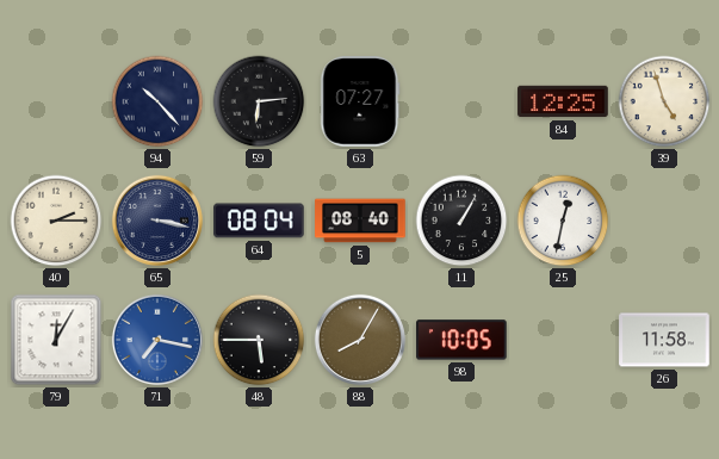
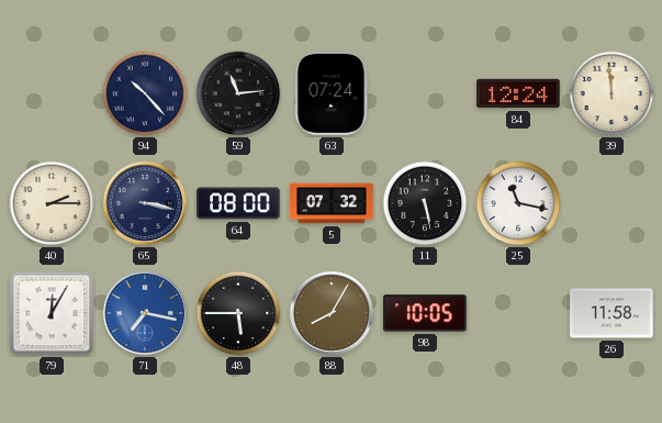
59: 6:14 -> 11:14 (238, 93)
63: 07:27 -> 07:24 (332, 93)
84: 12:25 -> 12:24 (518, 93)
39: 4:57 -> 11:59 (611, 93)
64: 08:04 -> 08:00 (238, 203)
5: 08:40 -> 07:32 (332, 203)
11: 1:05 -> 5:28 (425, 203)
25: 12:32 -> 11:17 (518, 203)
